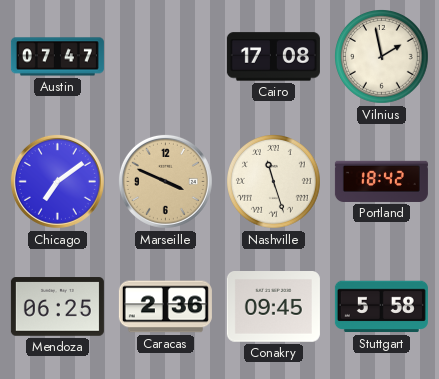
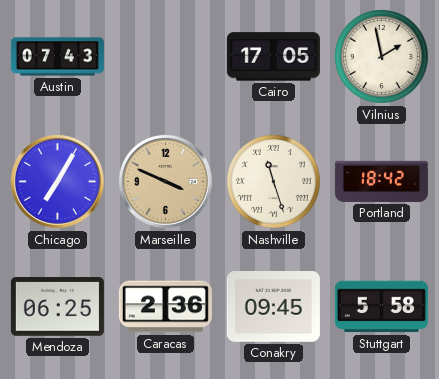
Austin: 07:47 -> 07:43 (57, 57)
Cairo: 17:08 -> 17:05 (273, 57)
Chicago: 7:09 -> 7:05 (57, 181)
